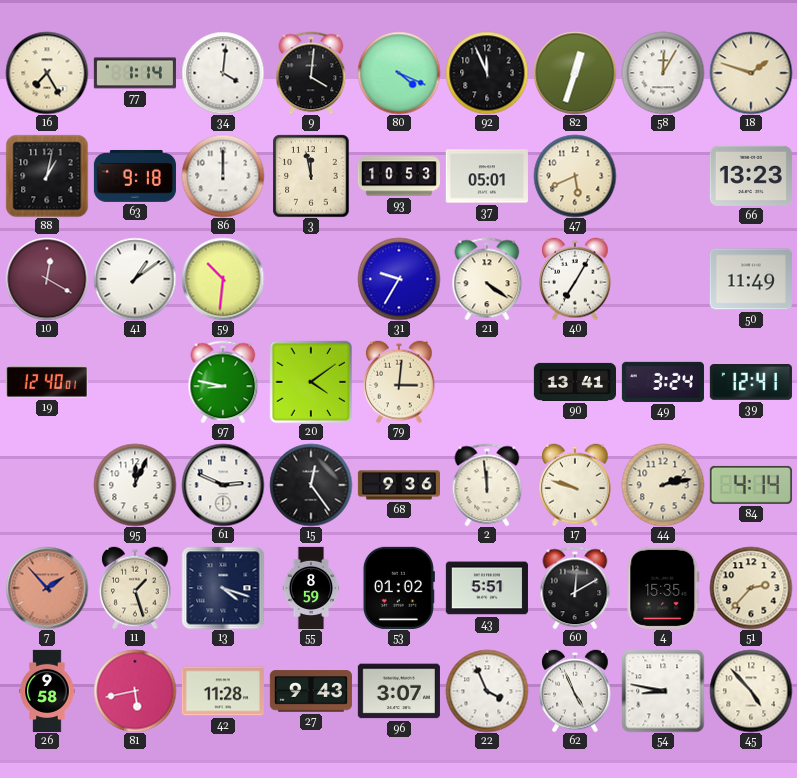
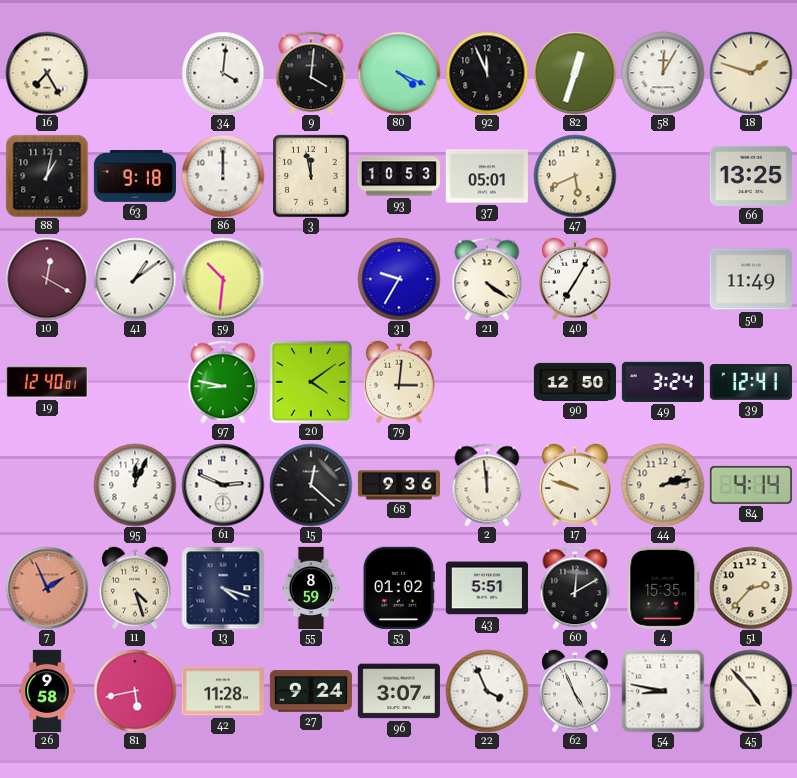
77: 1:14 -> none (135, 73)
66: 13:23 -> 13:25 (751, 176)
90: 13:41 -> 12:50 (574, 382)
15: 12:24 -> 12:22 (311, 485)
7: 1:53 -> 1:56 (47, 588)
11: 1:27 -> 4:27 (135, 588)
27: 9:43 -> 9:24 (311, 691)
